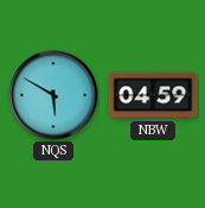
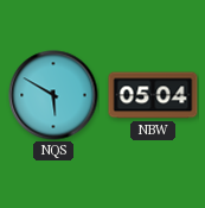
NBW: 04:59 -> 05:04 (153, 95)
